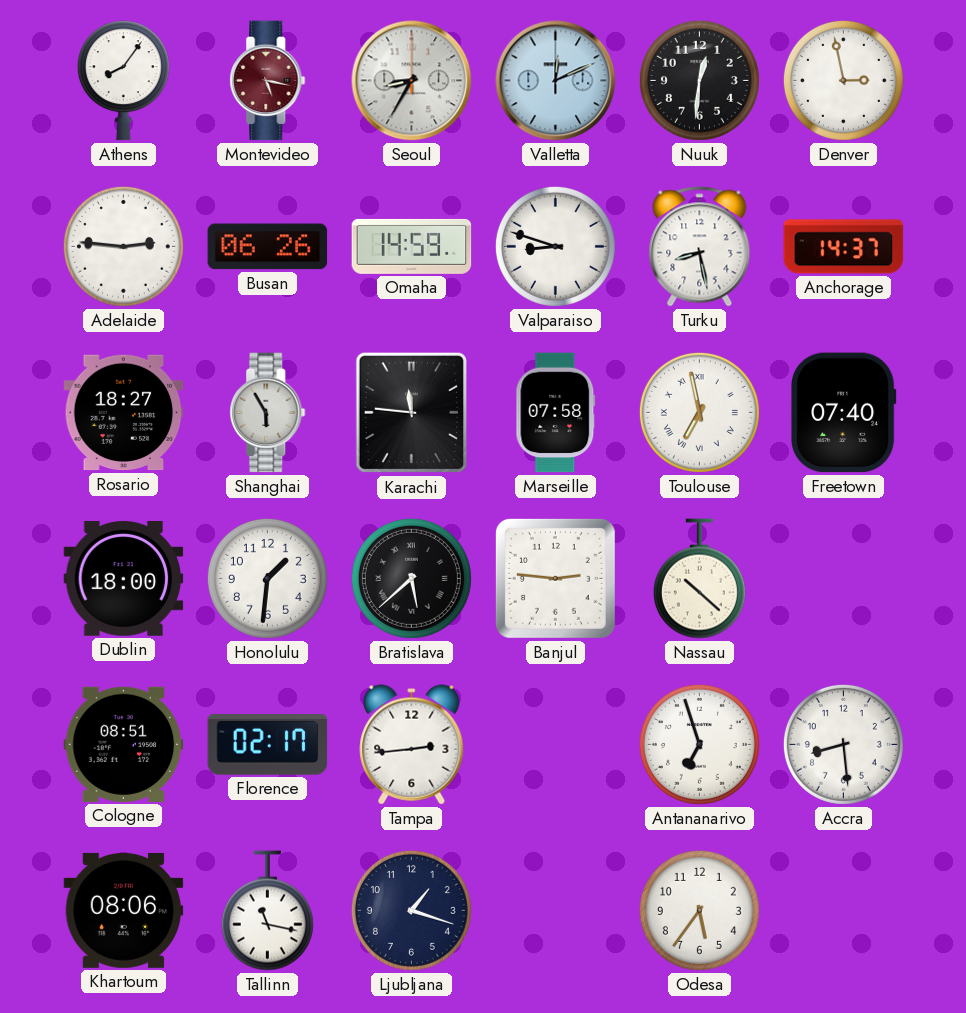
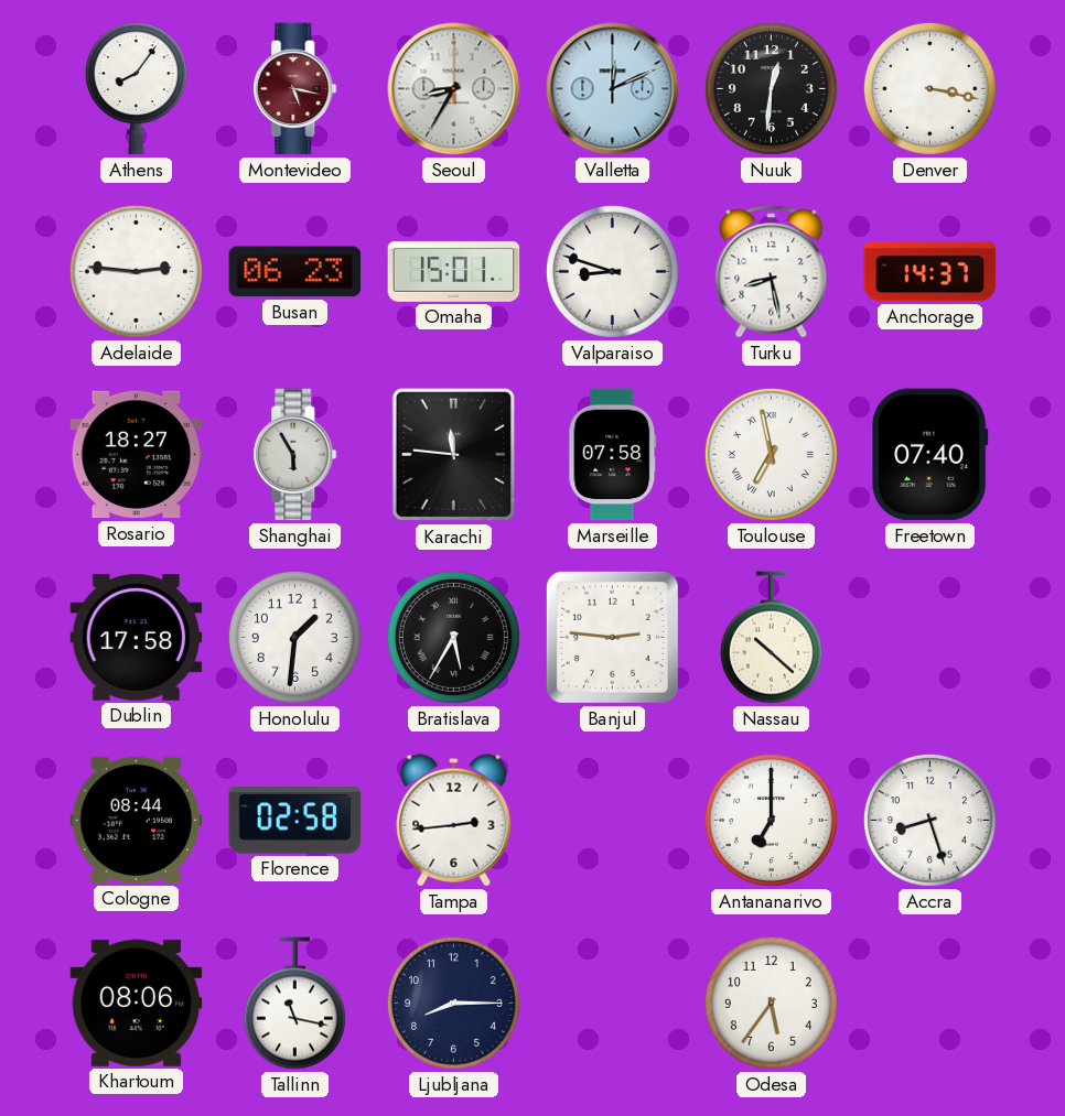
Denver: 2:58 -> 3:17 (929, 88)
Busan: 06:26 -> 06:23 (295, 272)
Omaha: 14:59 -> 15:01 (454, 271)
Dublin: 18:00 -> 17:58 (137, 638)
Bratislava: 5:38 -> 5:35 (453, 637)
Cologne: 08:51 -> 08:44 (137, 820)
Florence: 02:17 -> 02:58 (295, 821)
Antananarivo: 6:57 -> 7:00 (771, 820)
Accra: 8:29 -> 8:27 (929, 820)
Ljubljana: 1:18 -> 8:15 (453, 1003)
